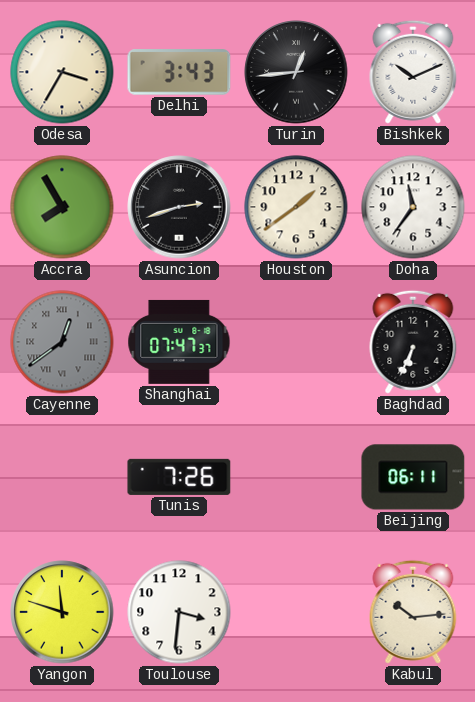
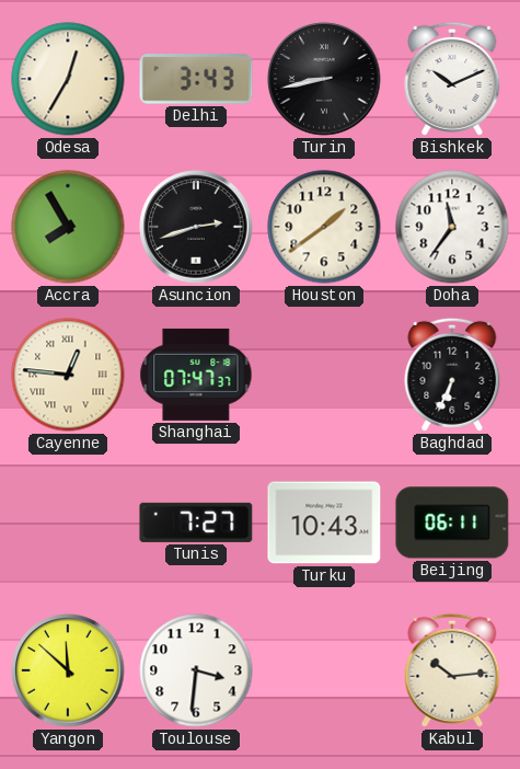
Odesa: 3:35 -> 12:35 (68, 79)
Turin: 12:44 -> 8:43 (324, 79)
Cayenne: 12:39 -> 12:46 (68, 375)
Cayenne dial: grey -> cream (68, 375)
Tunis: 7:26 -> 7:27 (196, 523)
Turku: none -> 10:43 (324, 523)
Yangon: 11:48 -> 11:52 (68, 670)
